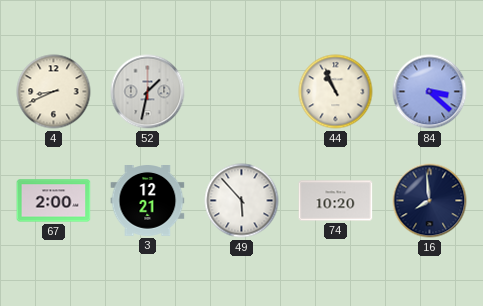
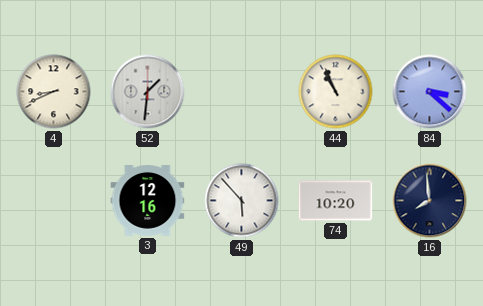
52: 1:32 -> 1:31 (148, 92)
67: 2:00 -> none (54, 201)
3: 12:21 -> 12:16 (148, 201)
